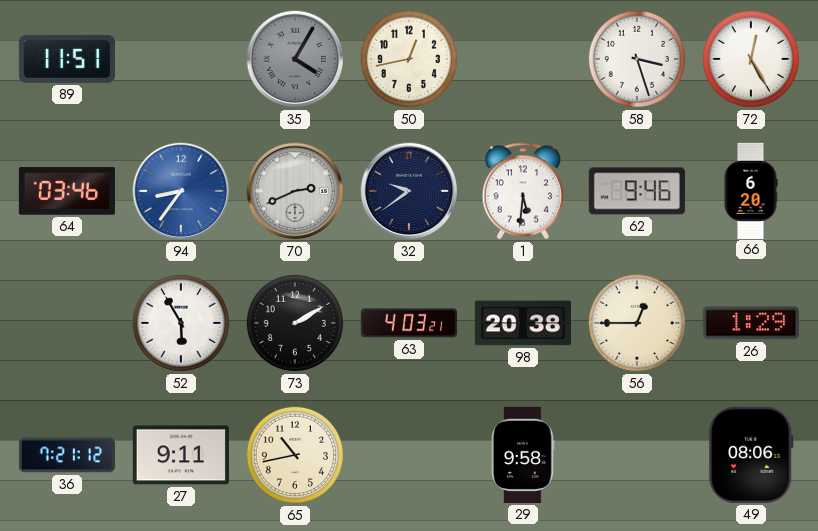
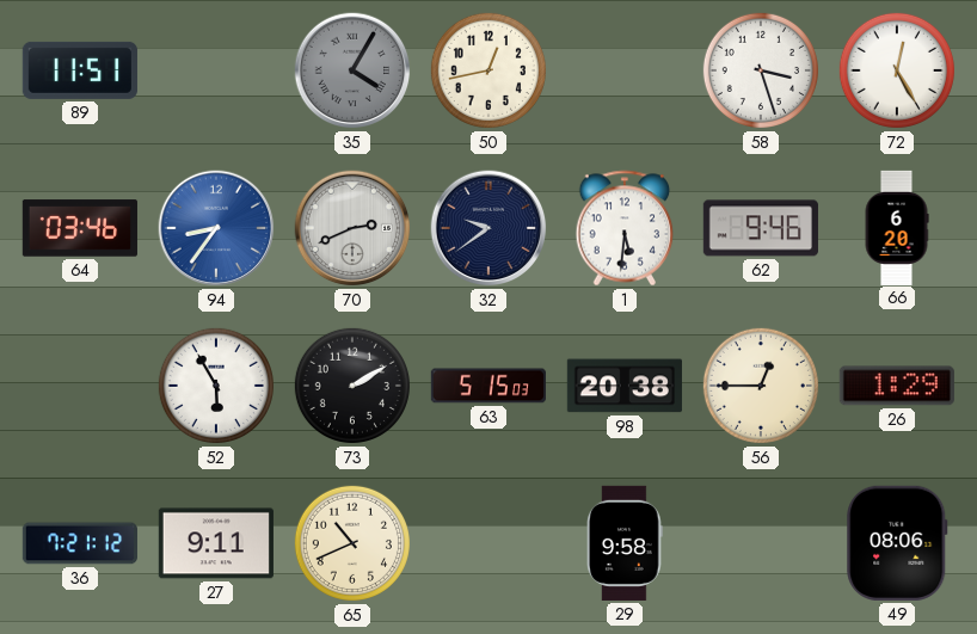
63: 4:03 -> 5:15 (489, 386)
65: 10:43 -> 10:41 (352, 543)
